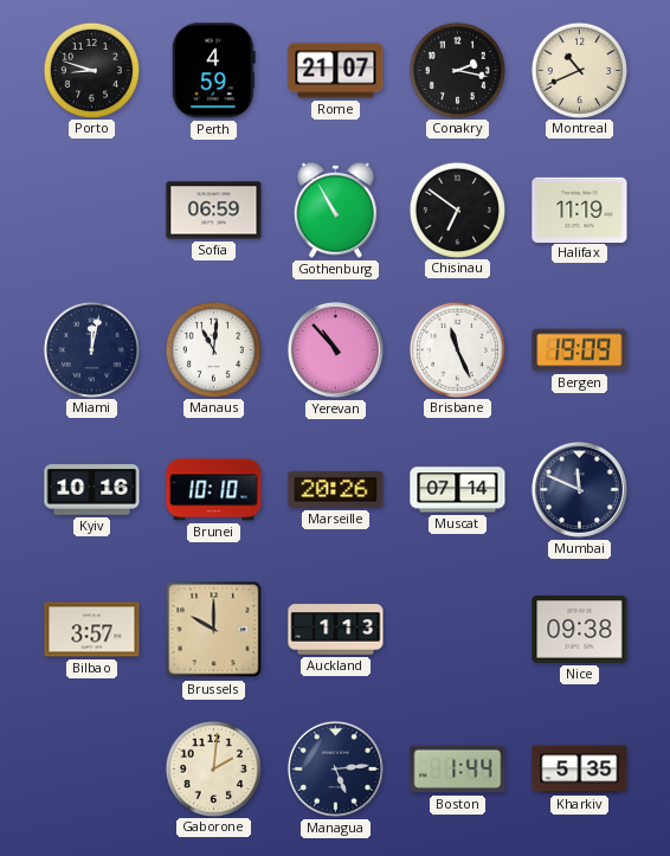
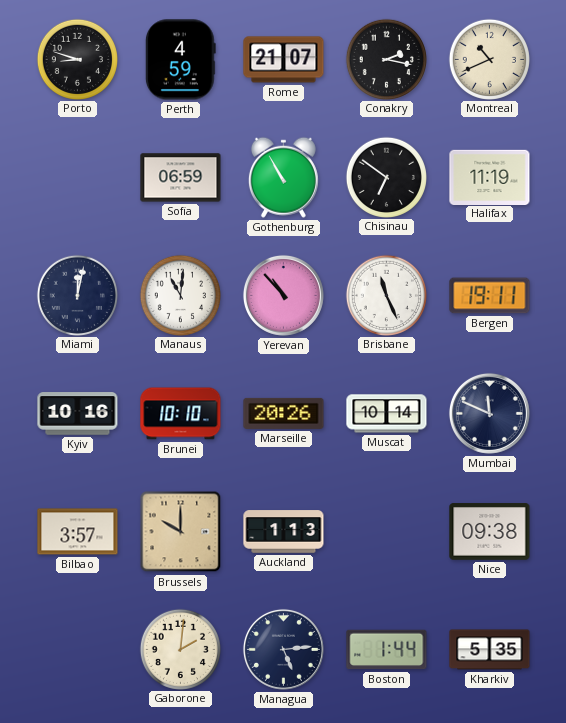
Bergen: 19:09 -> 19:11 (490, 296)
Muscat: 07:14 -> 10:14 (387, 414)
